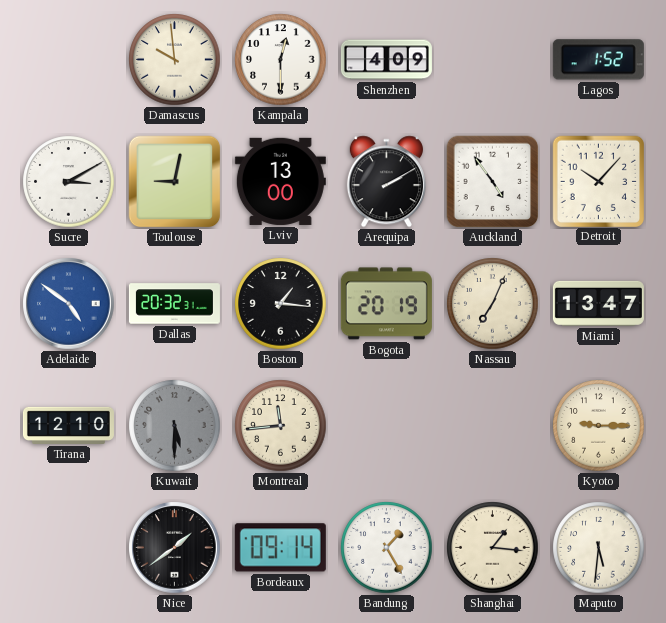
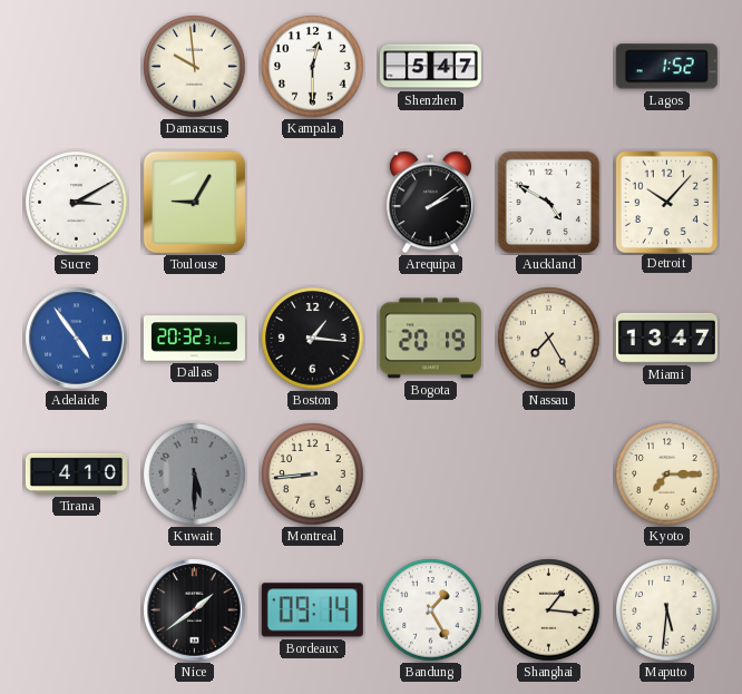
Shenzhen: 4:09 -> 5:47 (430, 67)
Toulouse: 9:02 -> 9:05 (195, 203)
Lviv: 13:00 -> none (280, 181)
Arequipa: 2:10 -> 2:09 (430, 203)
Auckland: 4:54 -> 4:50 (549, 203)
Adelaide: 4:51 -> 4:54 (77, 339)
Nassau: 7:04 -> 7:25 (549, 339)
Tirana: 12:10 -> 4:10 (76, 473)
Montreal: 11:44 -> 8:44 (313, 475)
Kyoto: 9:15 -> 7:15 (667, 475)
